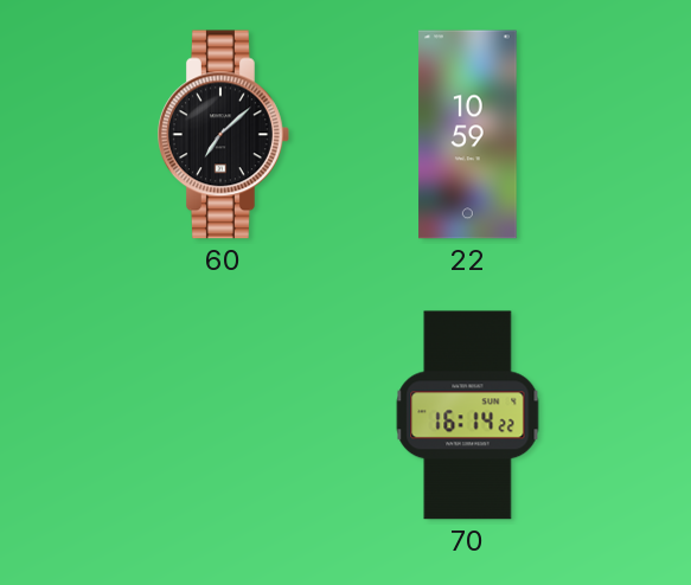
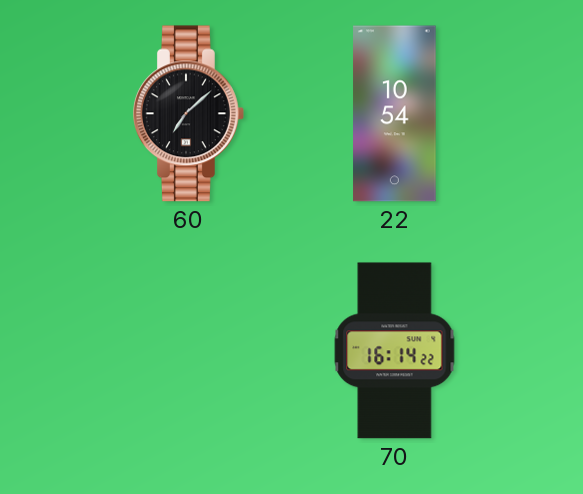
22: 10:59 -> 10:54 (395, 114)
